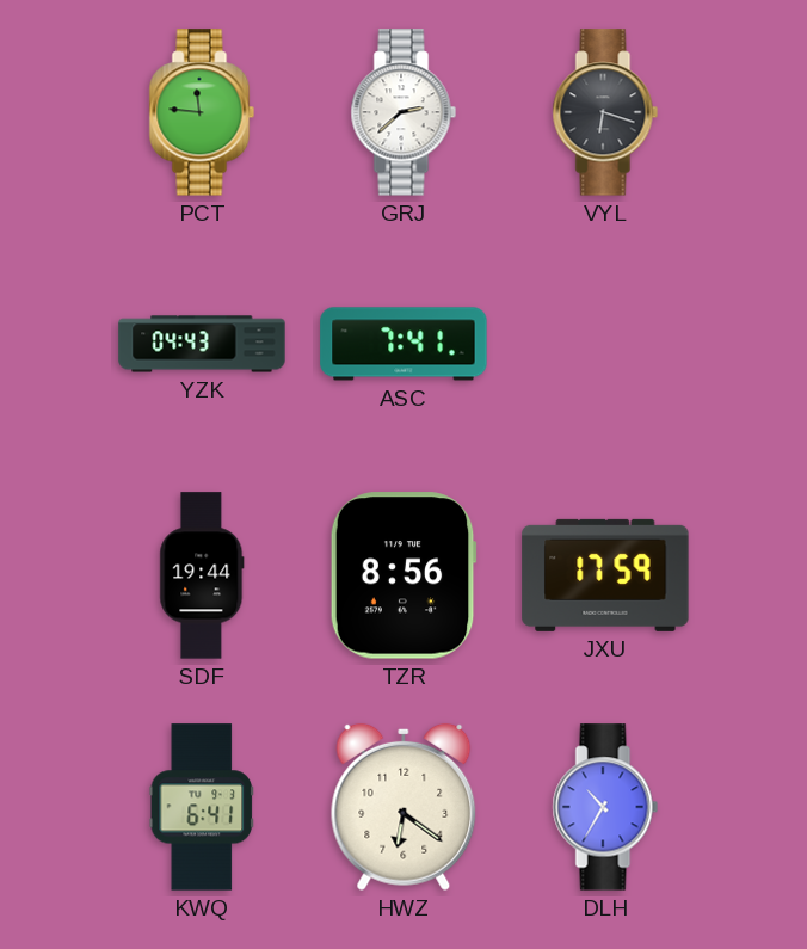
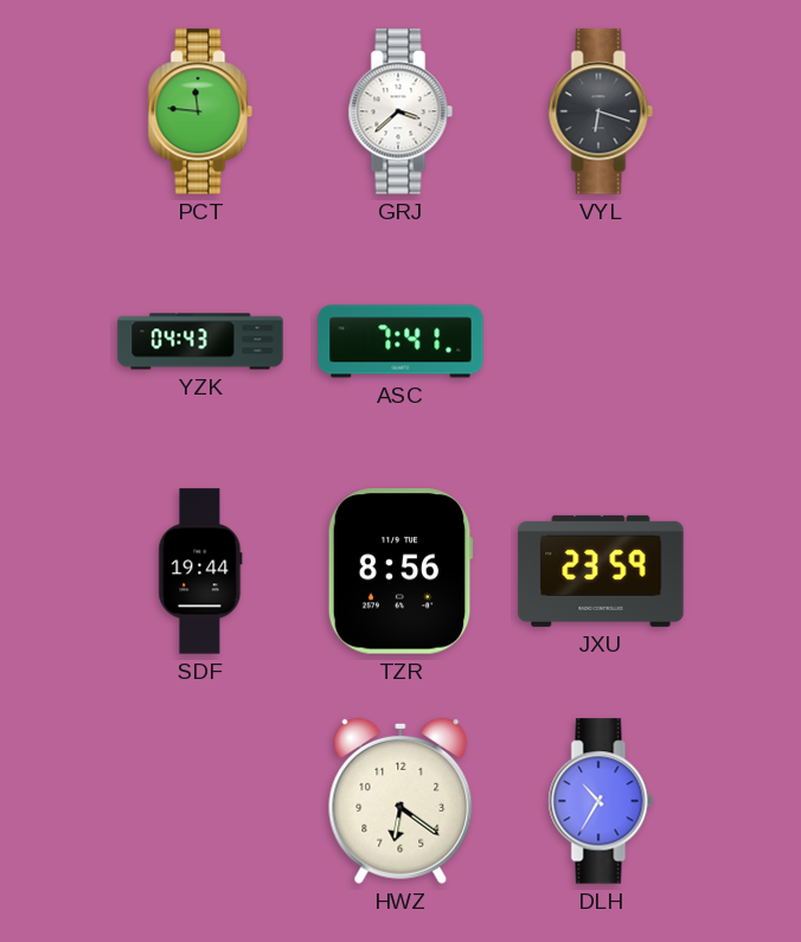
GRJ: 2:38 -> 3:38 (400, 111)
JXU: 17:59 -> 23:59 (601, 571)
KWQ: 6:41 -> none (201, 807)
